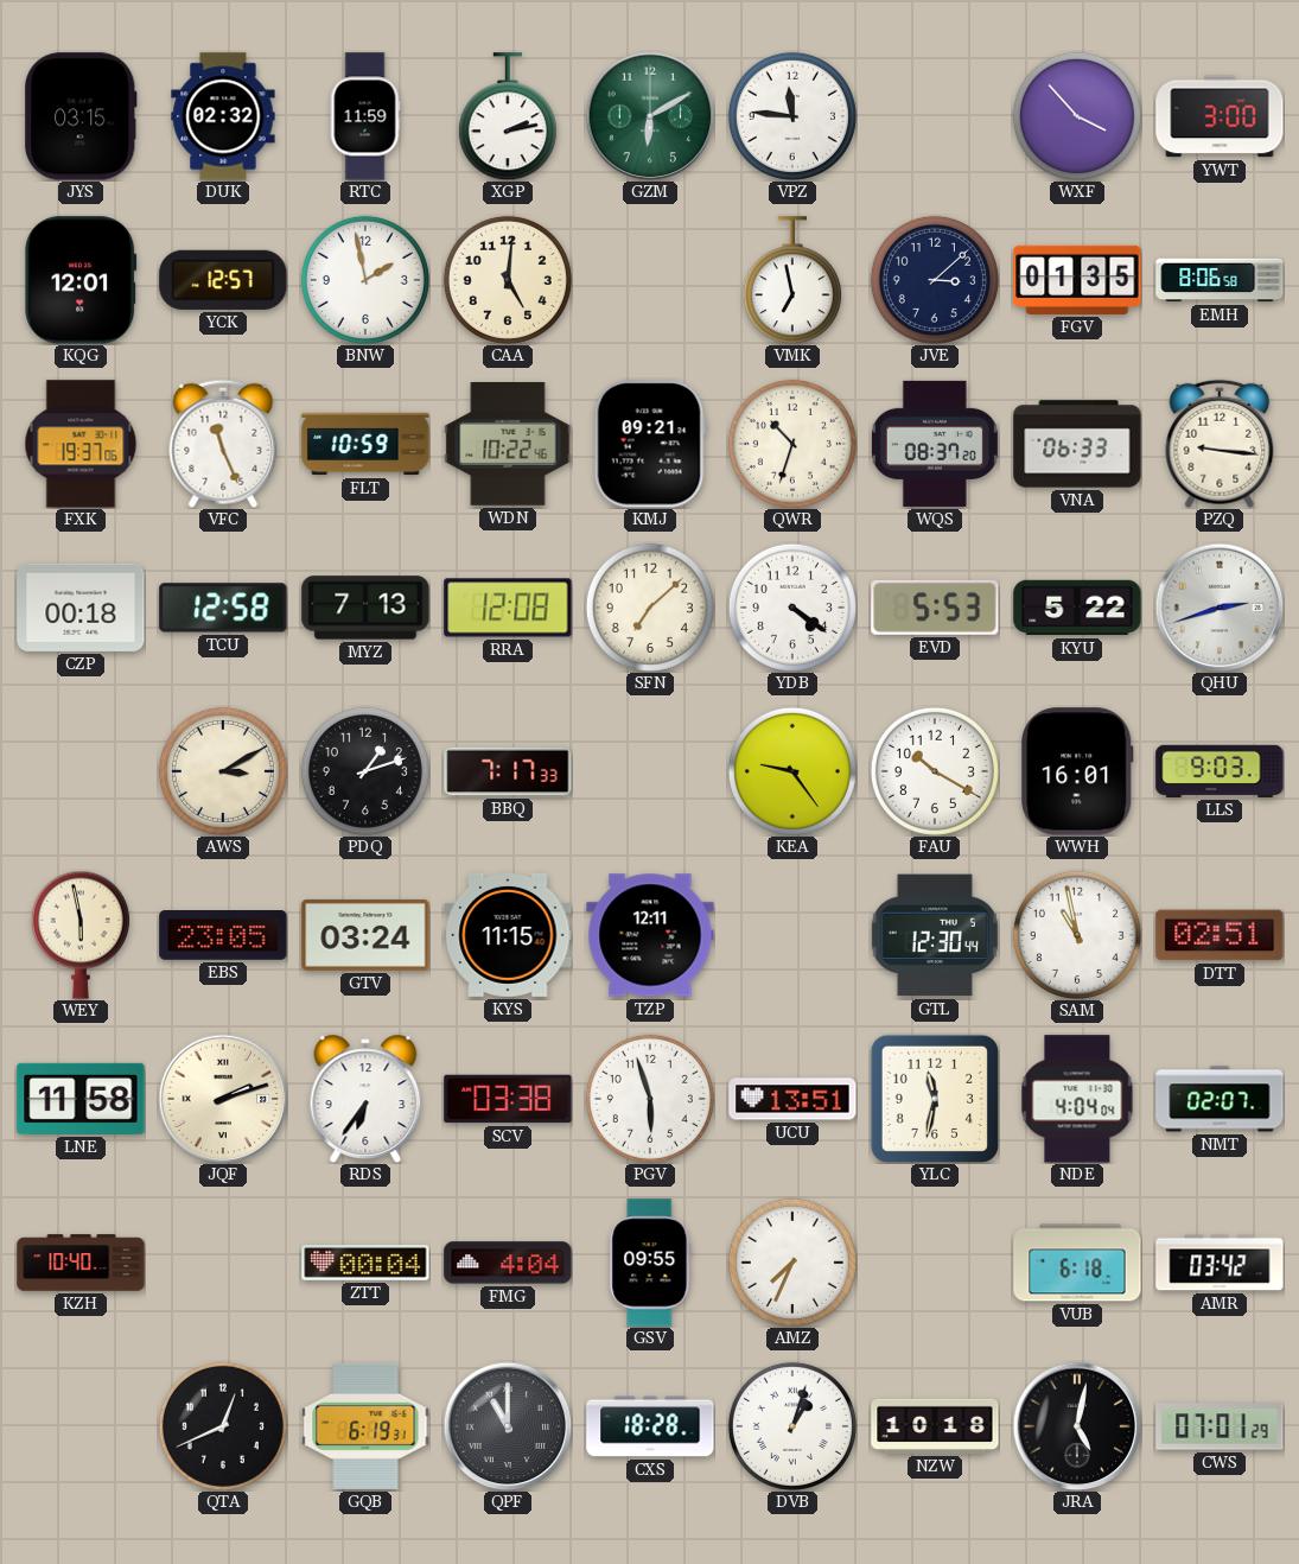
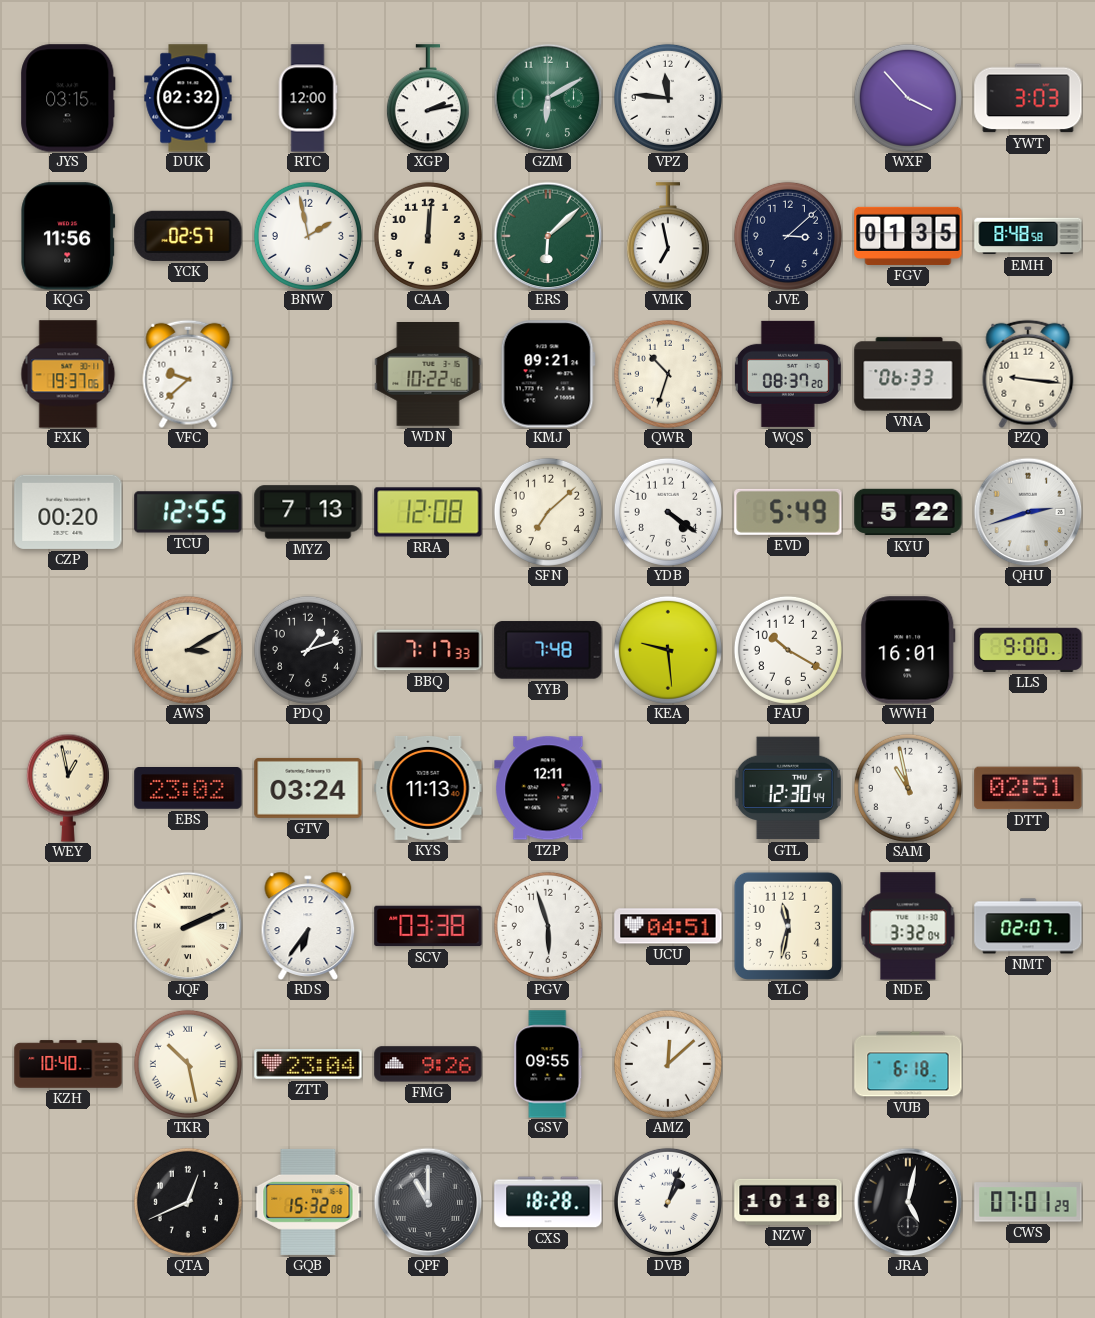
RTC: 11:59 -> 12:00 (308, 98)
YWT: 3:00 -> 3:03 (1028, 98)
KQG: 12:01 -> 11:56 (68, 236)
YCK: 12:57 -> 02:57 (188, 236)
CAA: 5:01 -> 12:01 (428, 236)
ERS: none -> 6:08 (548, 236)
EMH: 8:06 -> 8:48 (1028, 236)
VFC: 11:26 -> 9:38 (188, 374)
FLT: 10:59 -> none (365, 444)
CZP: 00:18 -> 00:20 (68, 512)
TCU: 12:58 -> 12:55 (188, 512)
EVD: 5:53 -> 5:49 (788, 512)
YYB: none -> 7:48 (548, 650)
KEA: 9:24 -> 9:29 (668, 650)
LLS: 9:03 -> 9:00 (1028, 650)
WEY: 5:58 -> 12:58 (68, 788)
EBS: 23:05 -> 23:02 (188, 789)
KYS: 11:15 -> 11:13 (428, 788)
LNE: 11:58 -> none (81, 1099)
JQF: 2:12 -> 2:11 (188, 926)
UCU: 13:51 -> 04:51 (668, 926)
NDE: 4:04 -> 3:32 (908, 926)
TKR: none -> 10:28 (188, 1064)
ZTT: 00:04 -> 23:04 (308, 1064)
FMG: 4:04 -> 9:26 (428, 1064)
AMZ: 7:34 -> 12:08 (668, 1064)
AMR: 03:42 -> none (1220, 1263)
GQB: 6:19 -> 15:32 (308, 1202)
